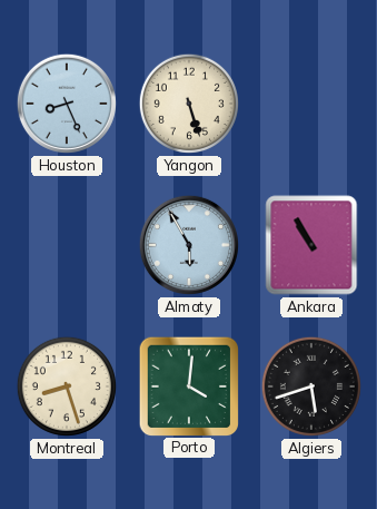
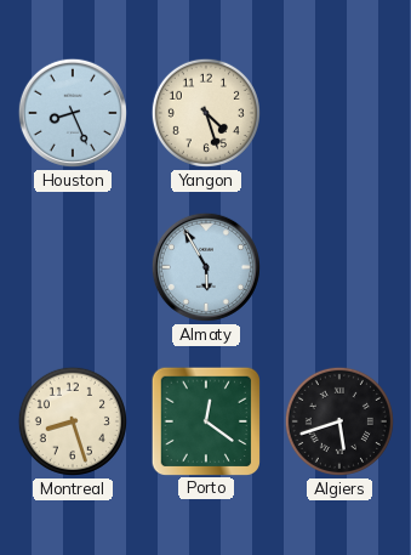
Yangon: 5:27 -> 4:27 (206, 113)
Ankara: 10:55 -> none (311, 245)
Porto: 4:01 -> 12:21 (205, 420)
